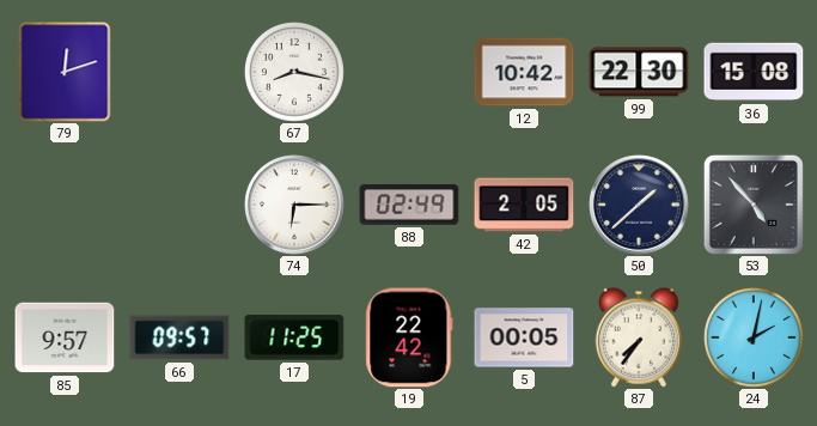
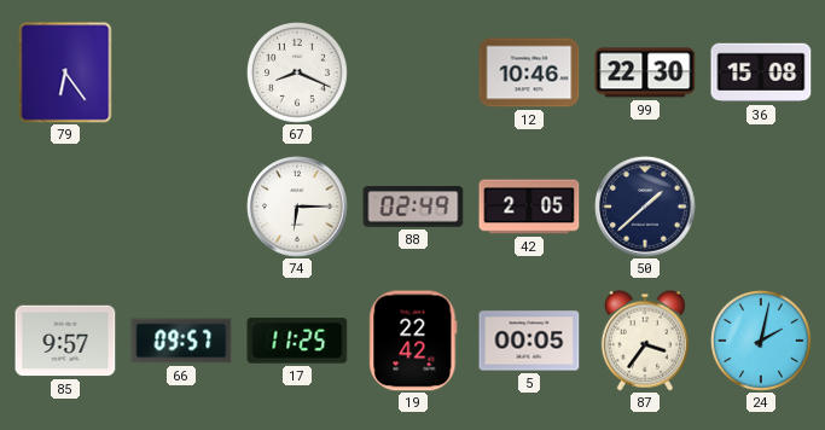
79: 12:12 -> 6:24 (65, 72)
67: 8:17 -> 8:19 (298, 74)
12: 10:42 -> 10:46 (529, 72)
53: 4:53 -> none (754, 205)
87: 7:36 -> 3:36 (644, 341)
